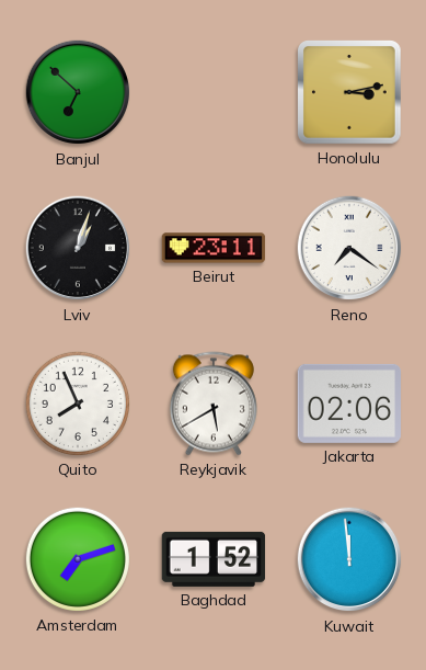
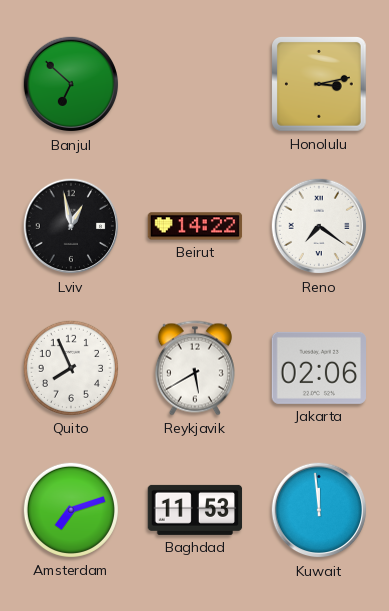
Lviv: 1:03 -> 12:58 (71, 226)
Beirut: 23:11 -> 14:22 (195, 226)
Baghdad: 1:52 -> 11:53 (195, 510)
